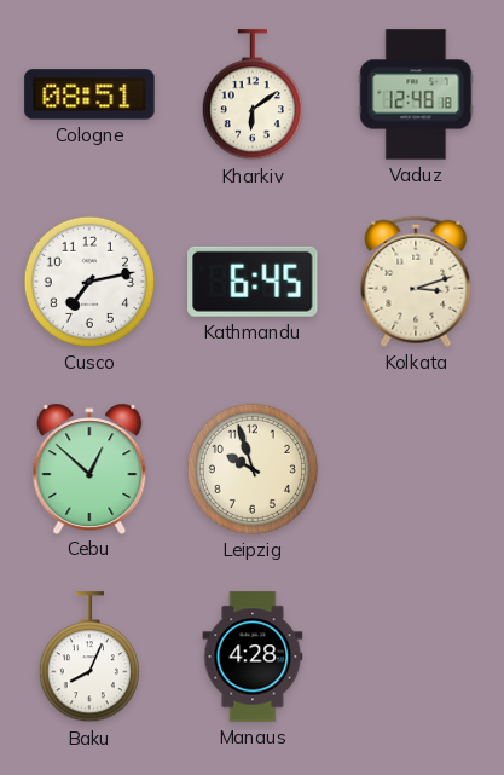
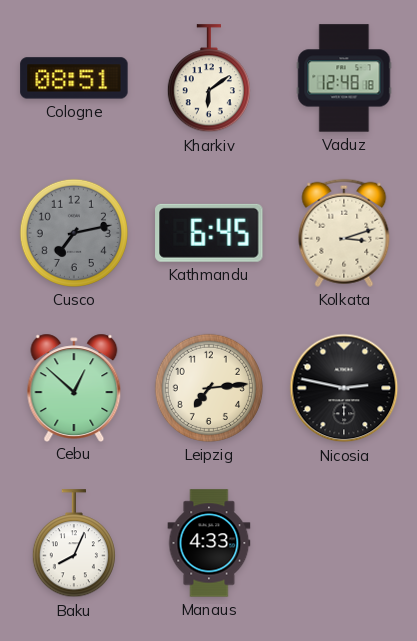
Cusco dial: white -> grey (74, 233)
Leipzig: 9:57 -> 7:14 (209, 388)
Nicosia: none -> 2:47 (344, 388)
Manaus: 4:28 -> 4:33 (209, 543)
